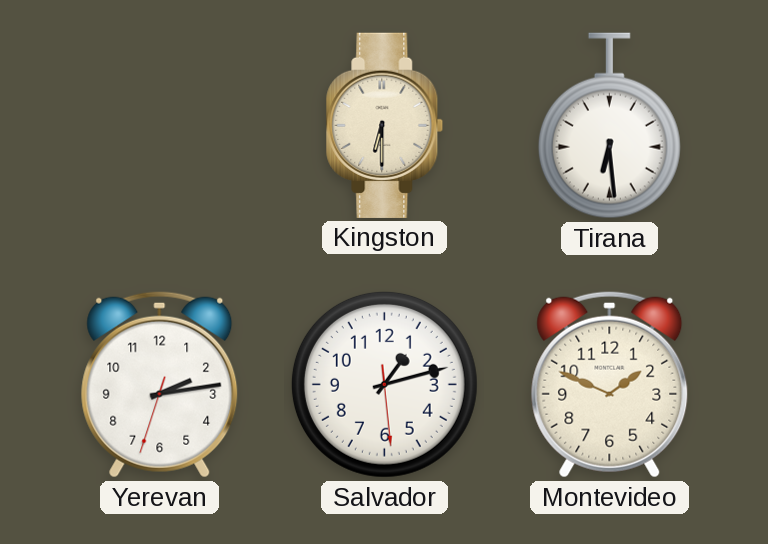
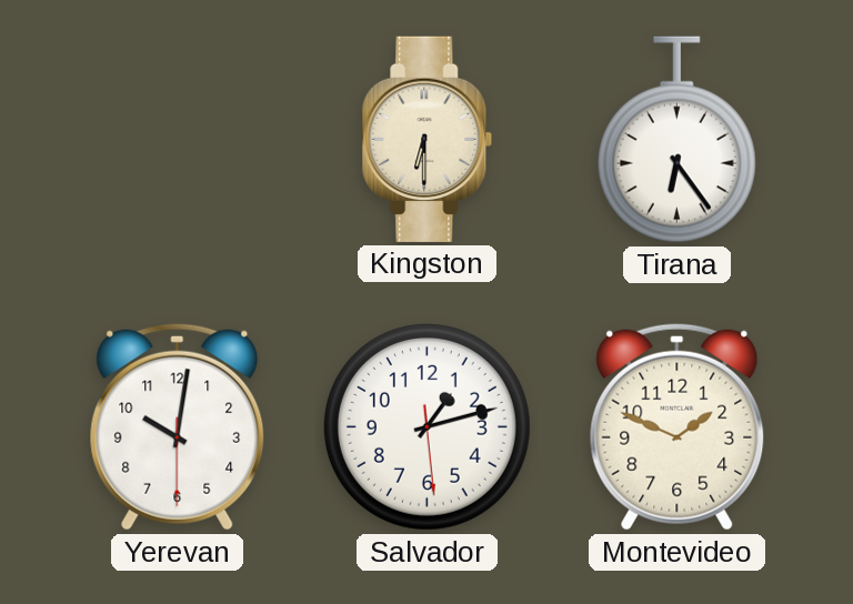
Tirana: 6:29 -> 6:24 (676, 140)
Yerevan: 2:13 -> 10:01 (178, 426)
